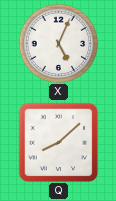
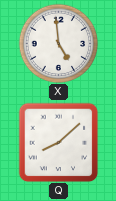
X: 5:04 -> 4:59 (58, 43)
